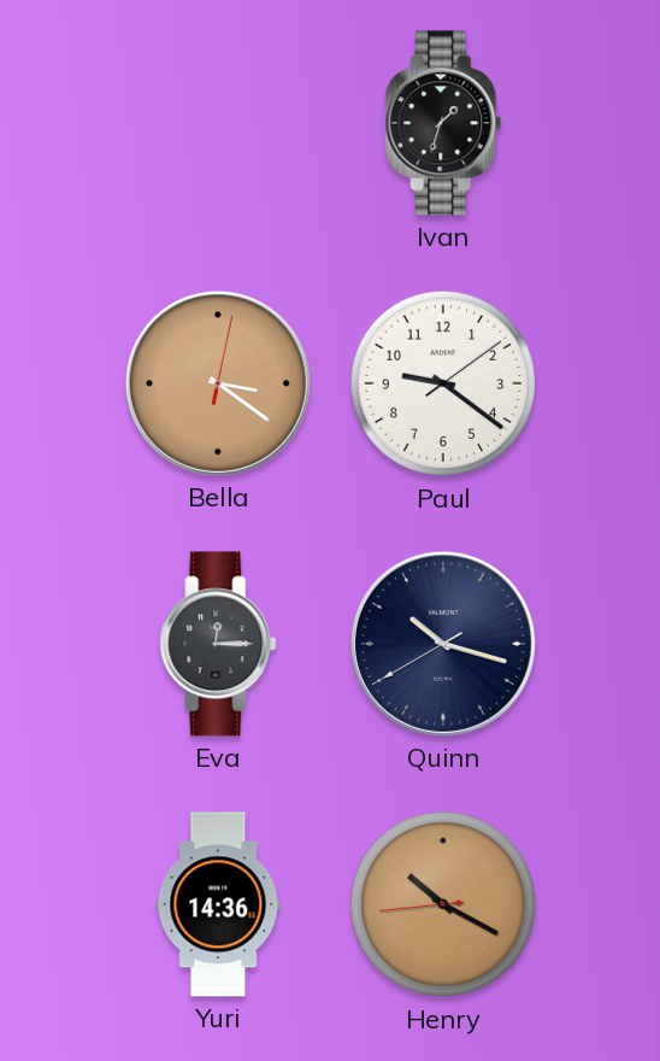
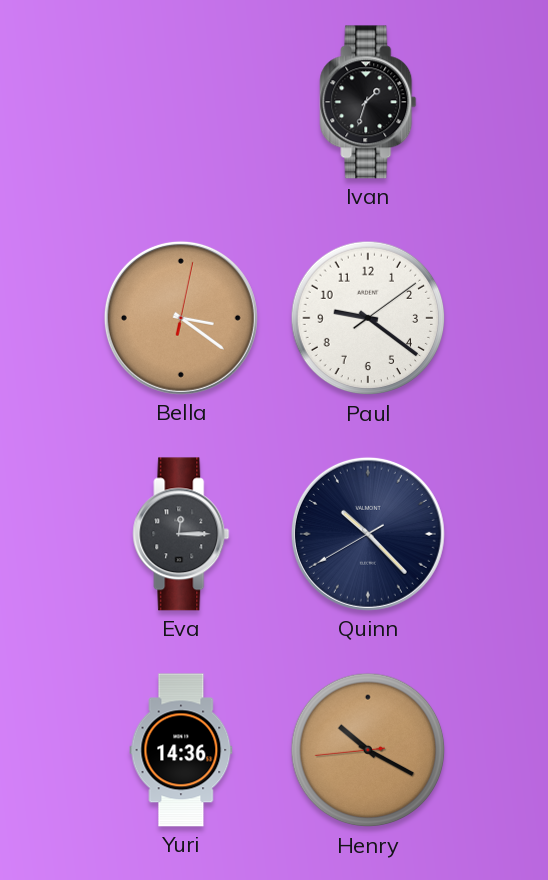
Quinn: 10:17 -> 10:22 (368, 534)
